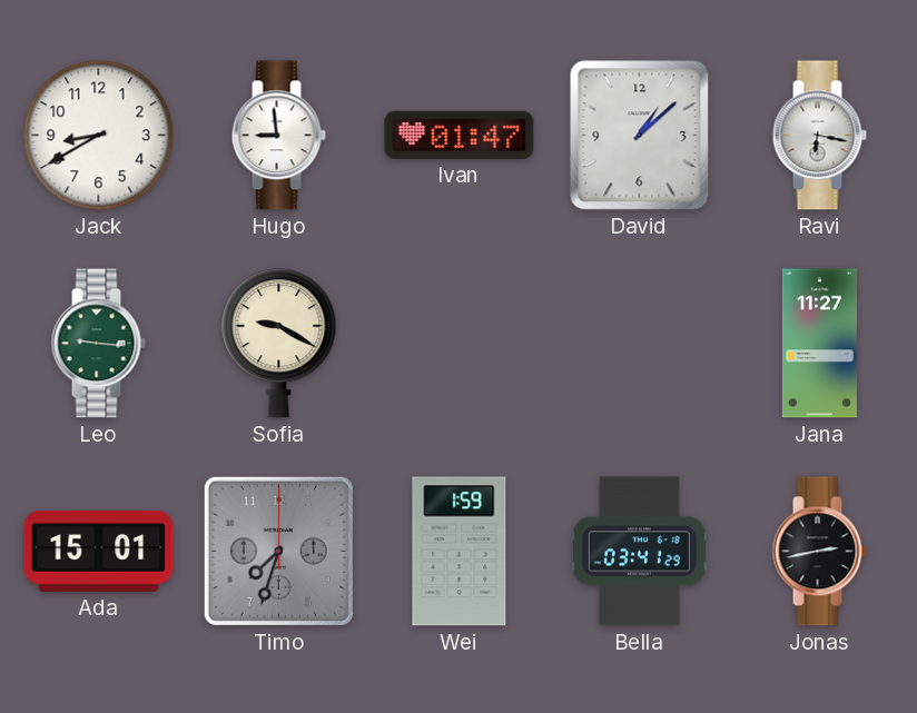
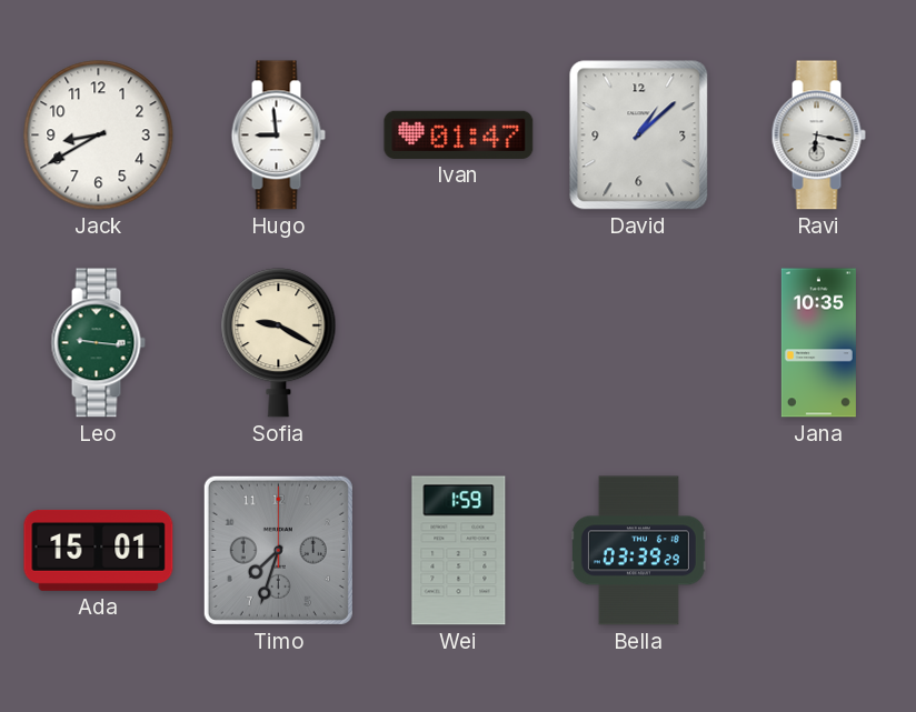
Jana: 11:27 -> 10:35 (818, 343)
Bella: 03:41 -> 03:39 (638, 551)
Jonas: 2:43 -> none (819, 552)
